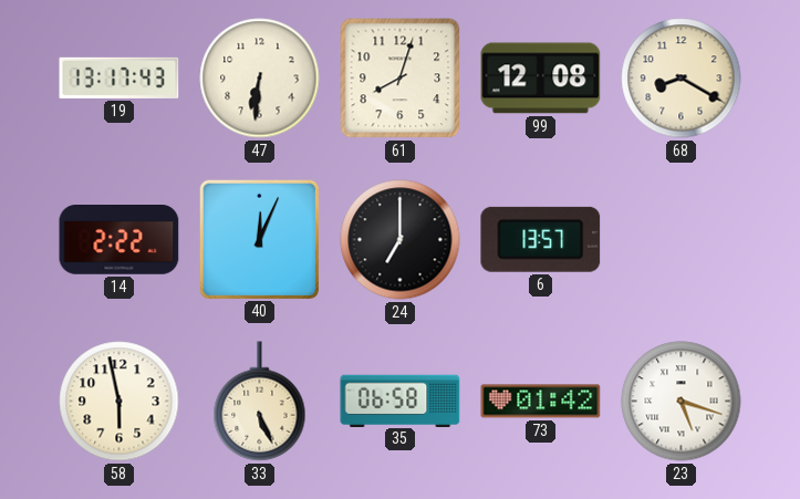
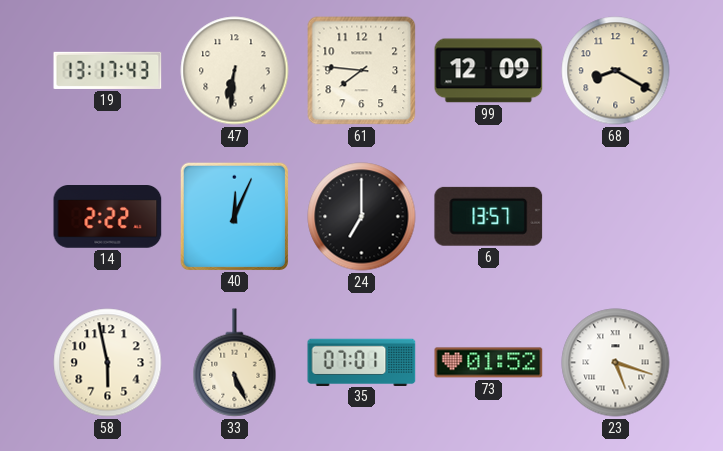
61: 8:03 -> 7:46 (362, 71)
99: 12:08 -> 12:09 (489, 71)
35: 06:58 -> 07:01 (362, 362)
73: 01:42 -> 01:52 (489, 363)
